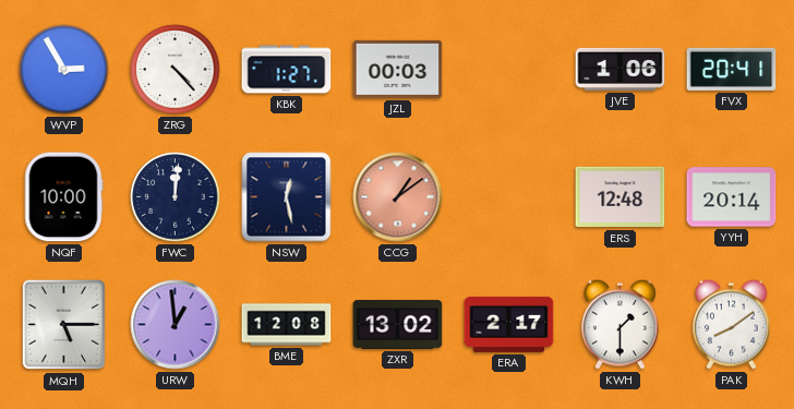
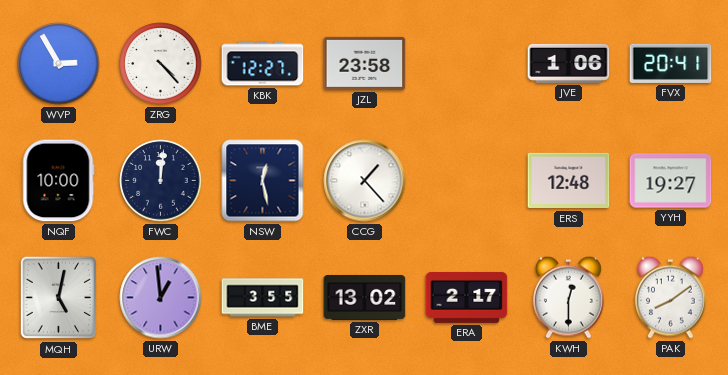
KBK: 1:27 -> 12:27 (263, 64)
JZL: 00:03 -> 23:58 (365, 63)
CCG: 1:09 -> 1:23 (365, 181)
CCG dial: salmon -> white (365, 181)
YYH: 20:14 -> 19:27 (671, 181)
MQH: 5:15 -> 5:02 (59, 298)
BME: 12:08 -> 3:55 (263, 298)
KWH: 1:30 -> 12:30 (568, 297)
